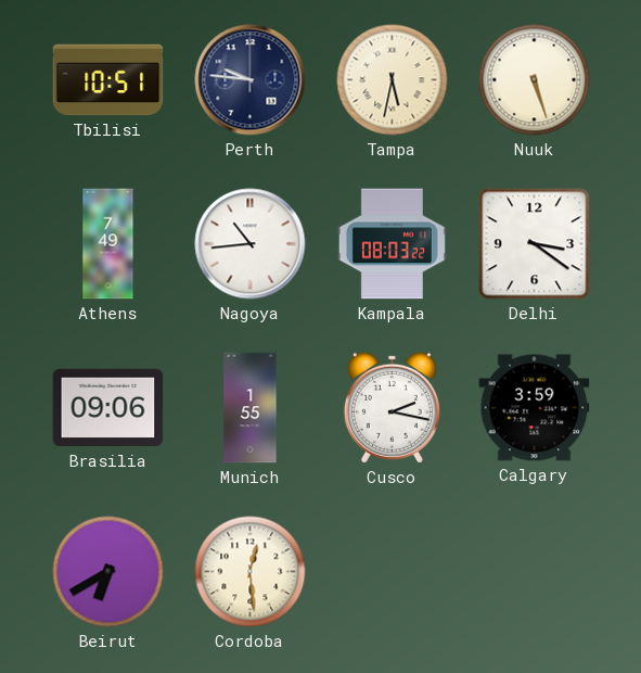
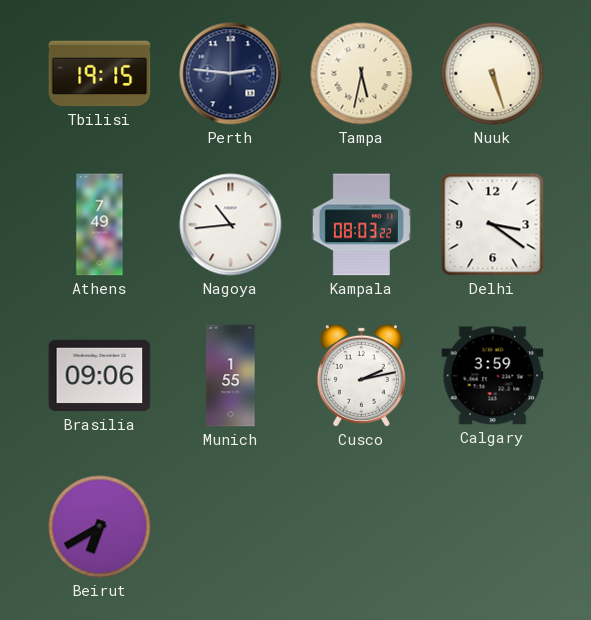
Tbilisi: 10:51 -> 19:15 (100, 74)
Perth: 9:46 -> 2:46 (231, 74)
Cusco: 2:17 -> 2:13 (361, 375)
Cordoba: 12:29 -> none (251, 572)
